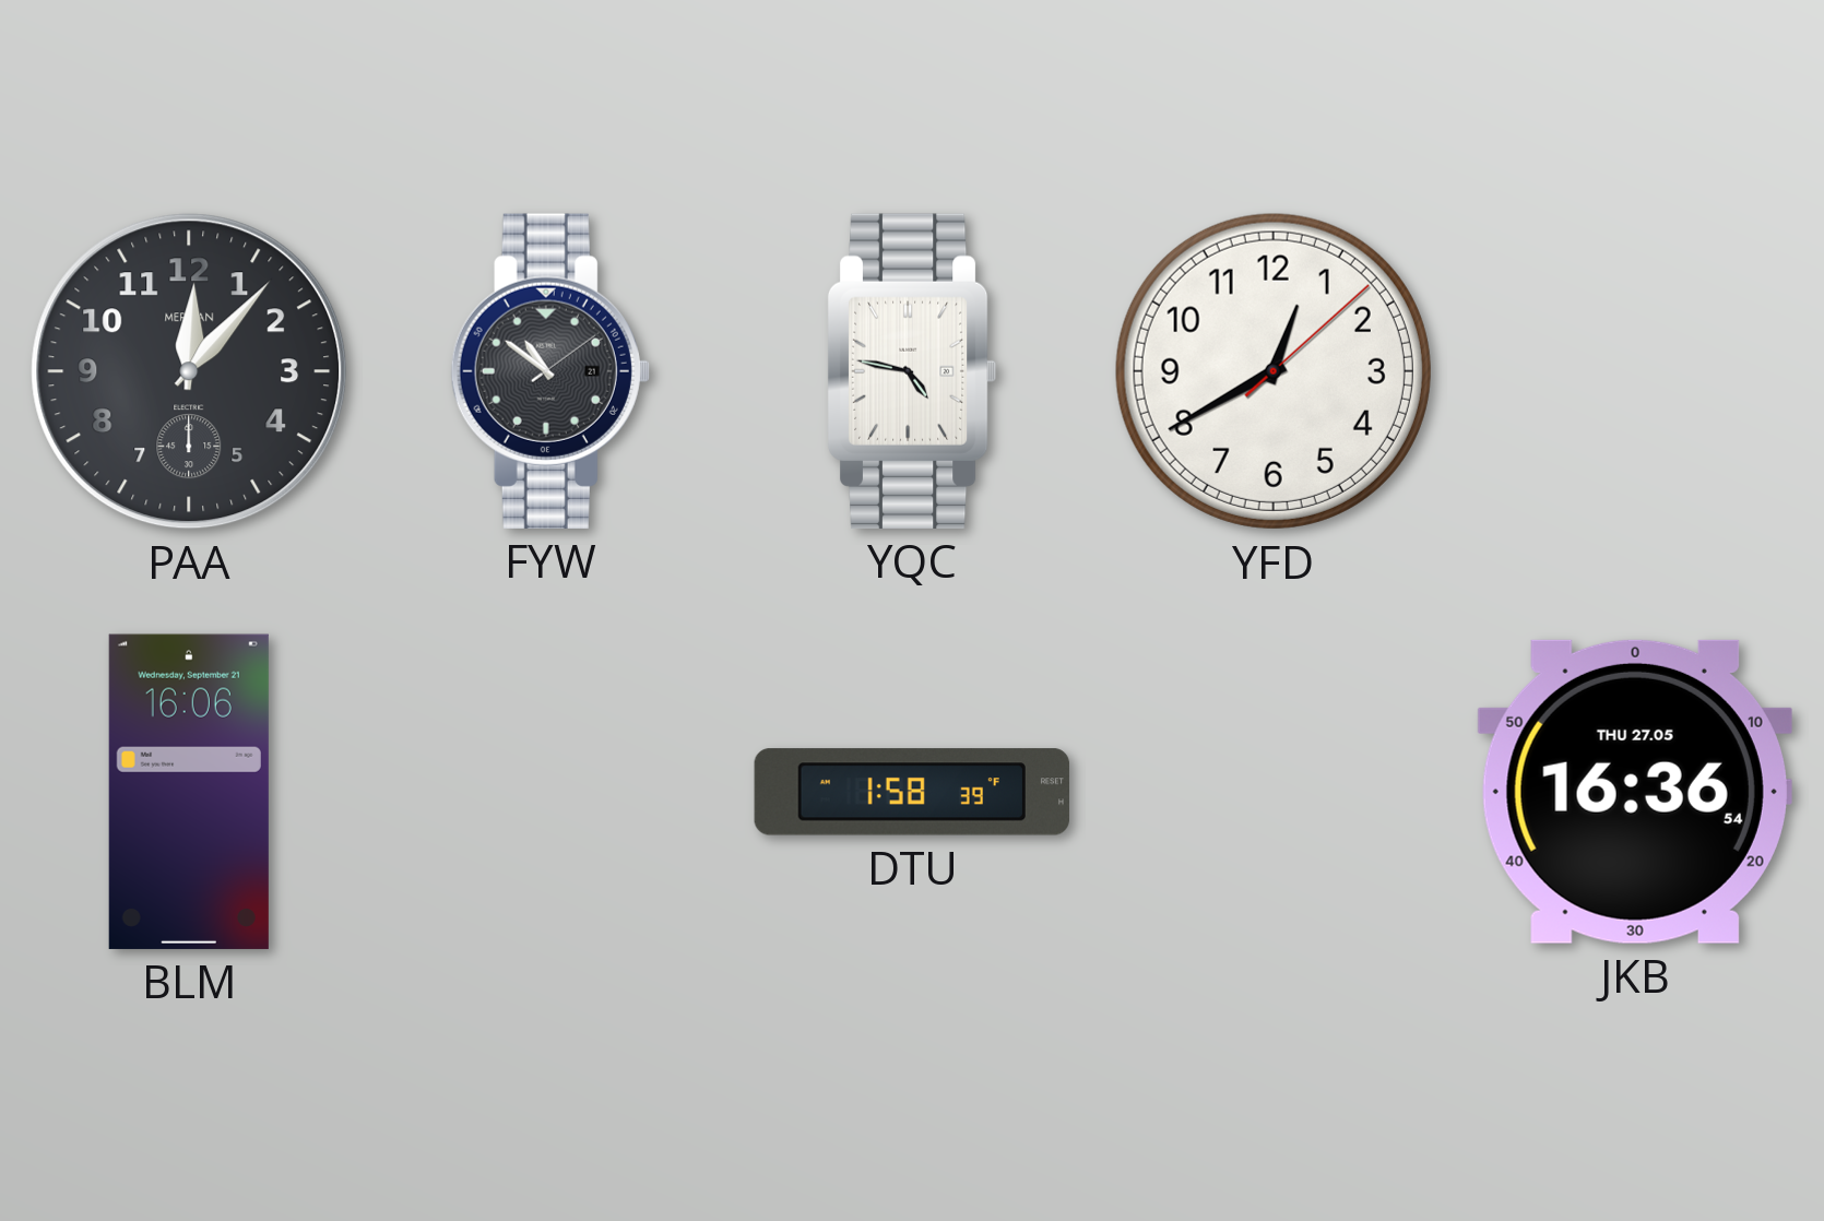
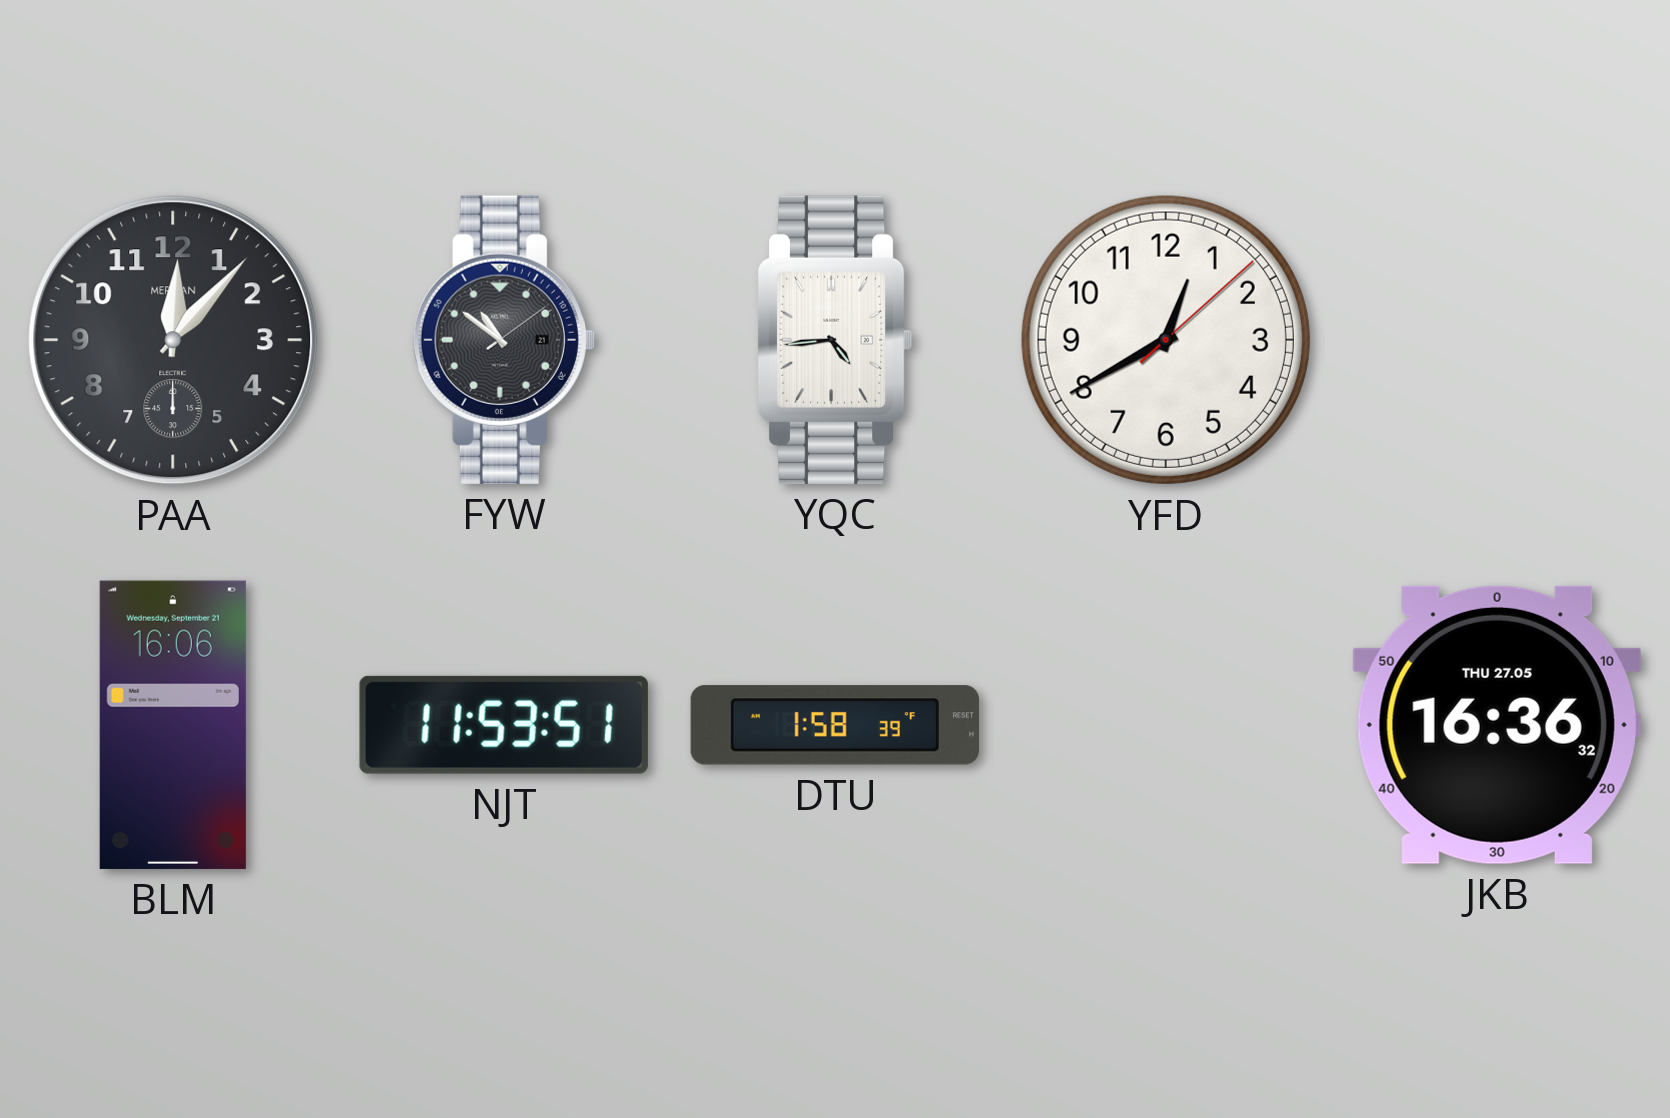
YQC: 4:47 -> 4:44 (835, 340)
NJT: none -> 11:53 (504, 725)
JKB: 16:36:54 -> 16:36:32 (1497, 725)
